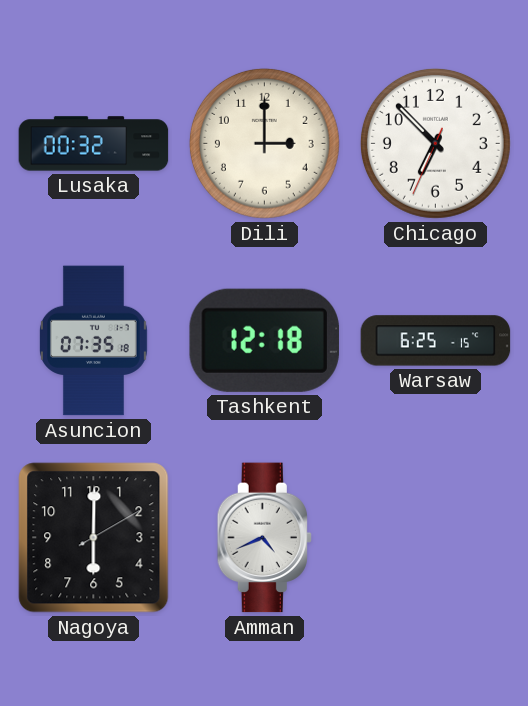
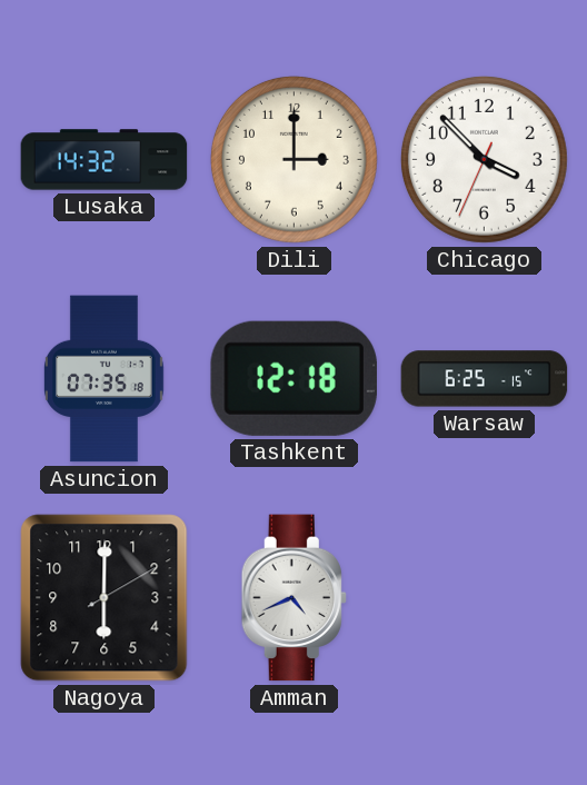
Lusaka: 00:32 -> 14:32 (105, 160)
Chicago: 6:52 -> 3:52 (484, 159)
